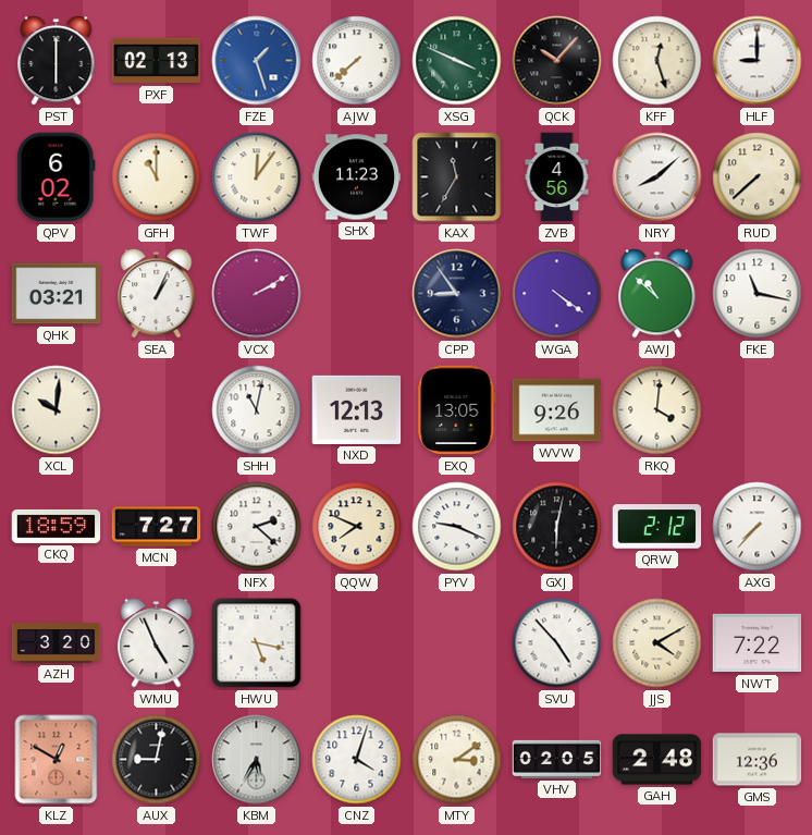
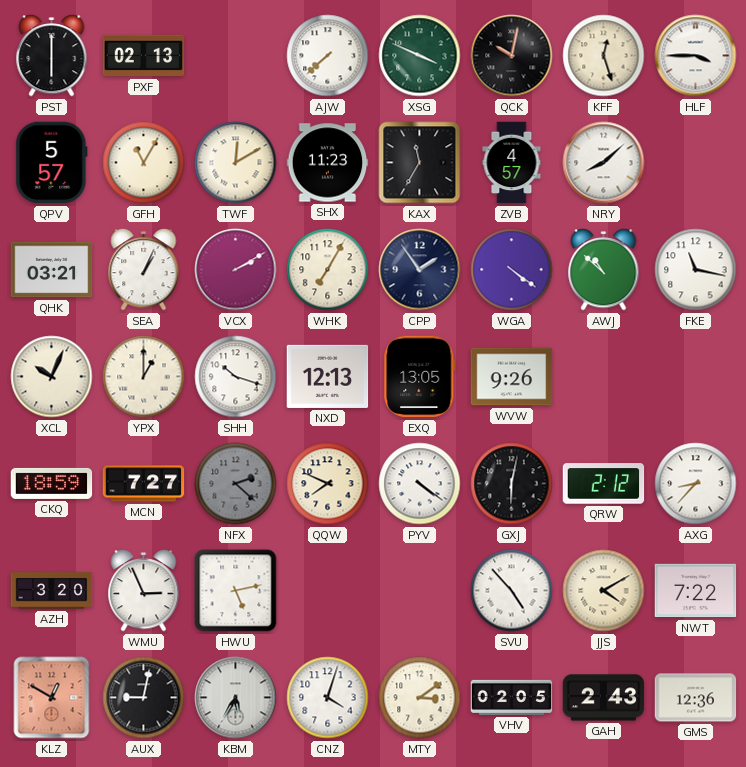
FZE: 1:27 -> none (257, 61)
QCK: 10:07 -> 10:02 (512, 56)
HLF: 9:00 -> 3:45 (696, 56)
QPV: 6:02 -> 5:57 (52, 163)
GFH: 11:00 -> 11:05 (144, 163)
TWF: 12:06 -> 12:10 (236, 163)
ZVB: 4:56 -> 4:57 (512, 163)
RUD: 7:38 -> none (758, 177)
WHK: none -> 7:05 (328, 270)
CPP: 8:54 -> 1:54 (420, 270)
XCL: 10:01 -> 10:04 (52, 377)
YPX: none -> 1:00 (144, 377)
SHH: 11:02 -> 10:18 (236, 377)
RKQ: 4:01 -> none (657, 410)
NFX dial: white -> grey (236, 484)
PYV: 9:19 -> 4:21 (420, 484)
AXG: 7:37 -> 8:37 (696, 484)
WMU: 4:56 -> 2:56 (144, 591)
HWU: 5:17 -> 5:13 (236, 591)
GAH: 2:48 -> 2:43 (604, 698)
